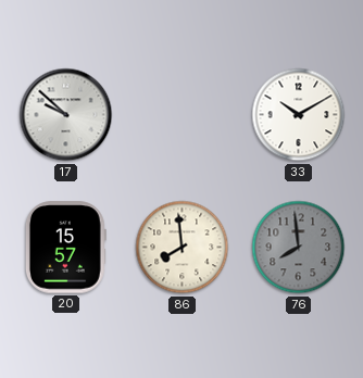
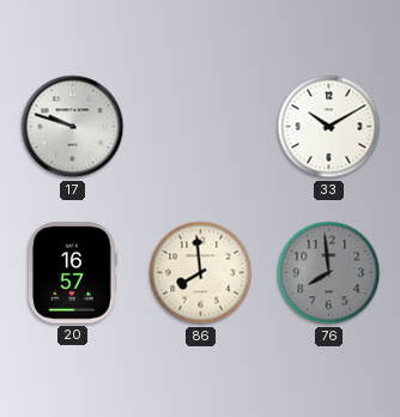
17: 9:52 -> 9:48 (73, 127)
20: 15:57 -> 16:57 (72, 273)
